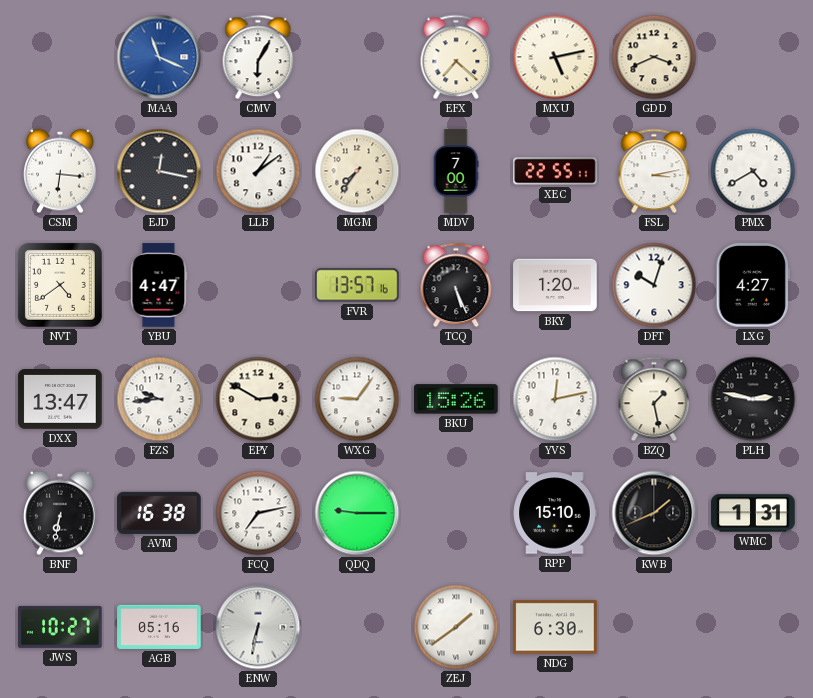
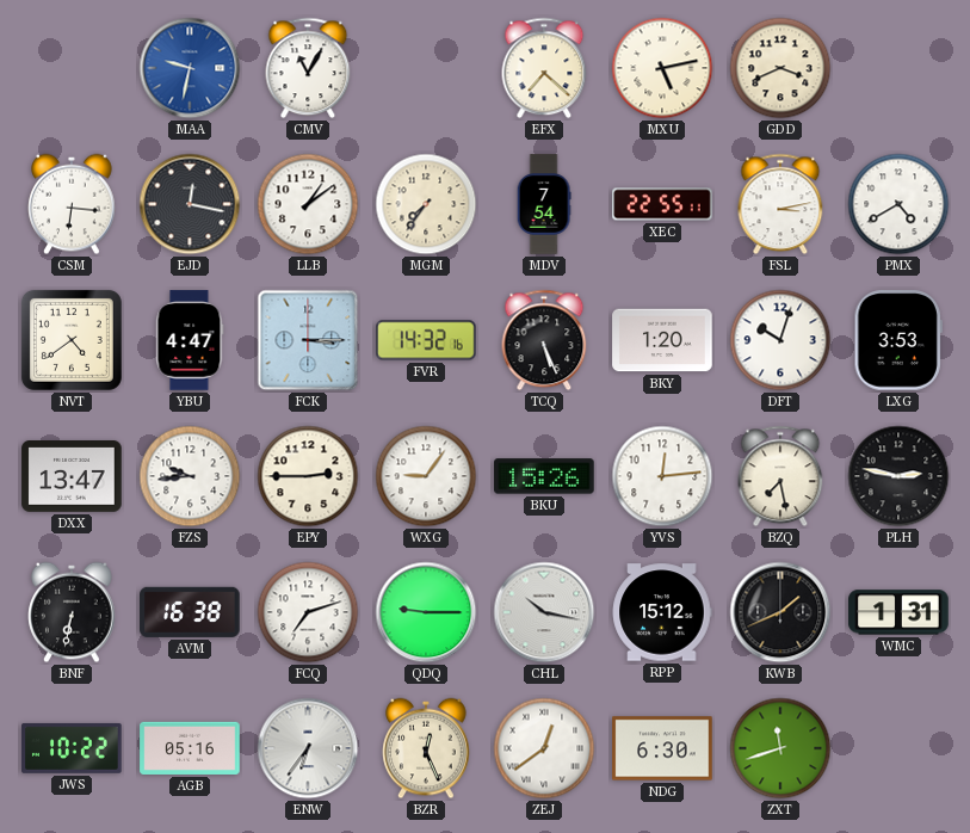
MAA: 11:19 -> 9:32 (190, 68)
CMV: 6:05 -> 11:05 (308, 68)
MDV: 7:00 -> 7:54 (544, 204)
FCK: none -> 3:15 (308, 340)
FVR: 13:57 -> 14:32 (426, 340)
LXG: 4:27 -> 3:53 (898, 340)
EPY: 2:50 -> 2:45 (308, 476)
YVS: 12:13 -> 12:14 (662, 476)
BZQ: 1:28 -> 7:28 (780, 476)
FCQ: 7:13 -> 7:12 (308, 612)
CHL: none -> 10:17 (544, 612)
RPP: 15:10 -> 15:12 (662, 612)
JWS: 10:27 -> 10:22 (72, 748)
ENW: 6:32 -> 6:36 (308, 748)
BZR: none -> 12:26 (426, 748)
ZEJ: 1:39 -> 12:39 (544, 748)
ZXT: none -> 11:42 (780, 748)
